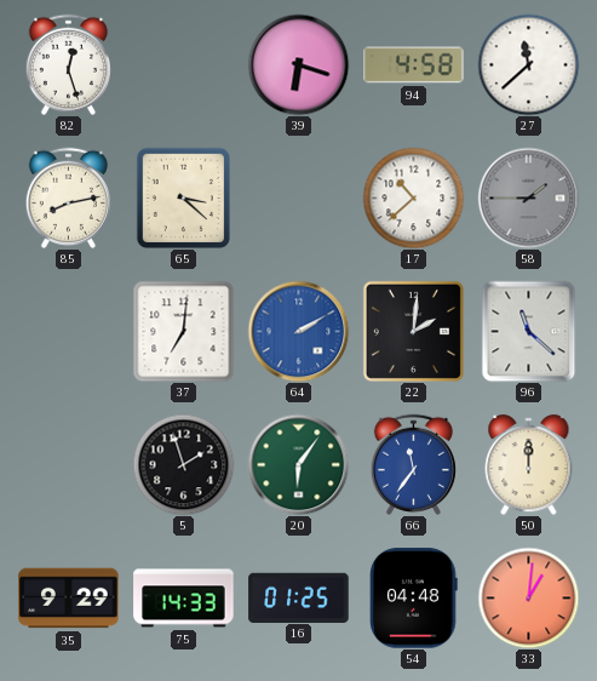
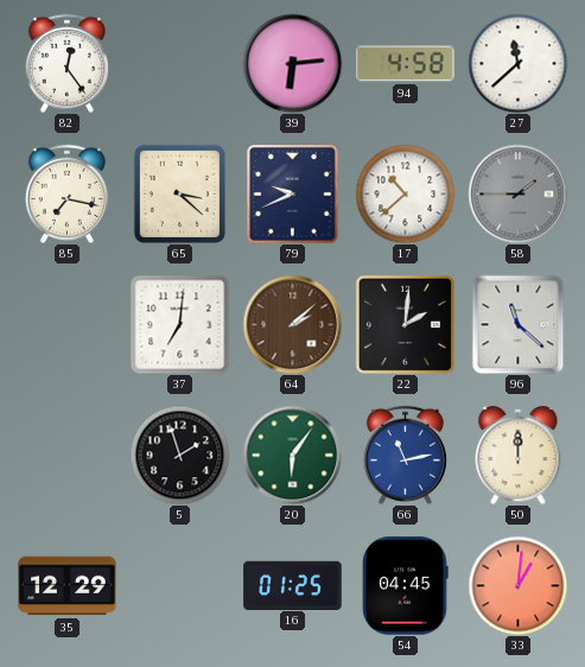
82: 12:27 -> 12:24 (66, 63)
39: 6:18 -> 6:14 (292, 63)
85: 8:13 -> 7:17 (66, 193)
79: none -> 9:41 (293, 195)
64: 2:10 -> 2:08 (292, 324)
64 dial: blue -> brown (292, 324)
66: 11:36 -> 11:13 (405, 455)
35: 9:29 -> 12:29 (68, 586)
75: 14:33 -> none (184, 599)
54: 04:48 -> 04:45 (406, 586)
